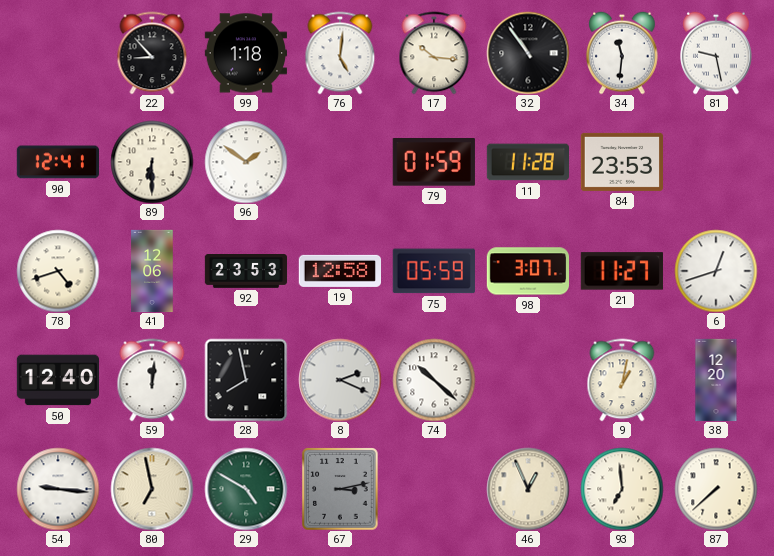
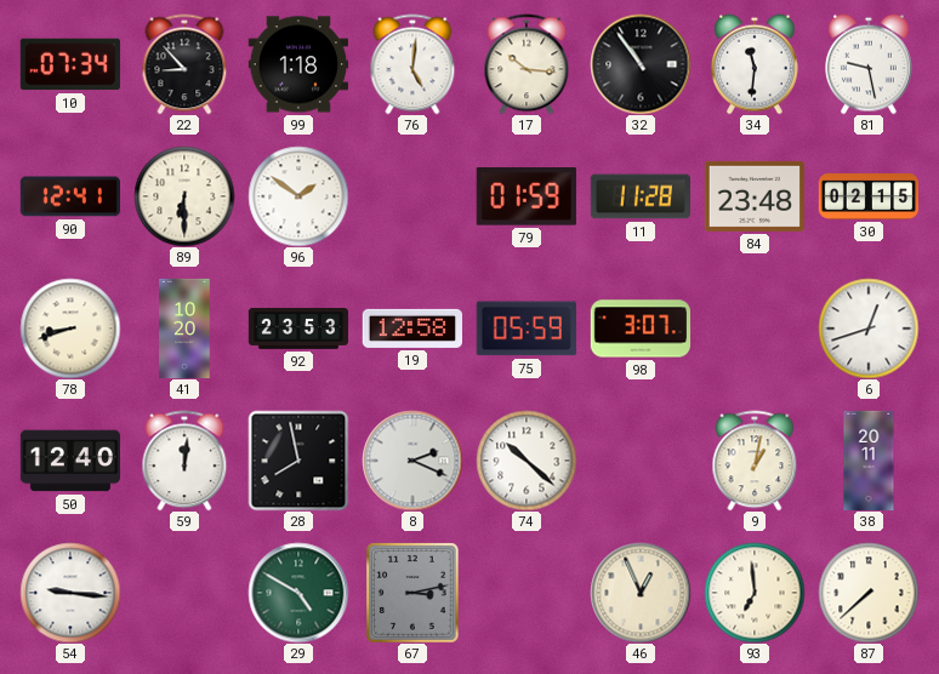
10: none -> 07:34 (70, 64)
84: 23:53 -> 23:48 (753, 196)
30: none -> 02:15 (869, 198)
78: 4:42 -> 8:42 (70, 329)
41: 12:06 -> 10:20 (184, 329)
21: 11:27 -> none (622, 271)
38: 12:20 -> 20:11 (869, 461)
80: 6:58 -> none (152, 489)
